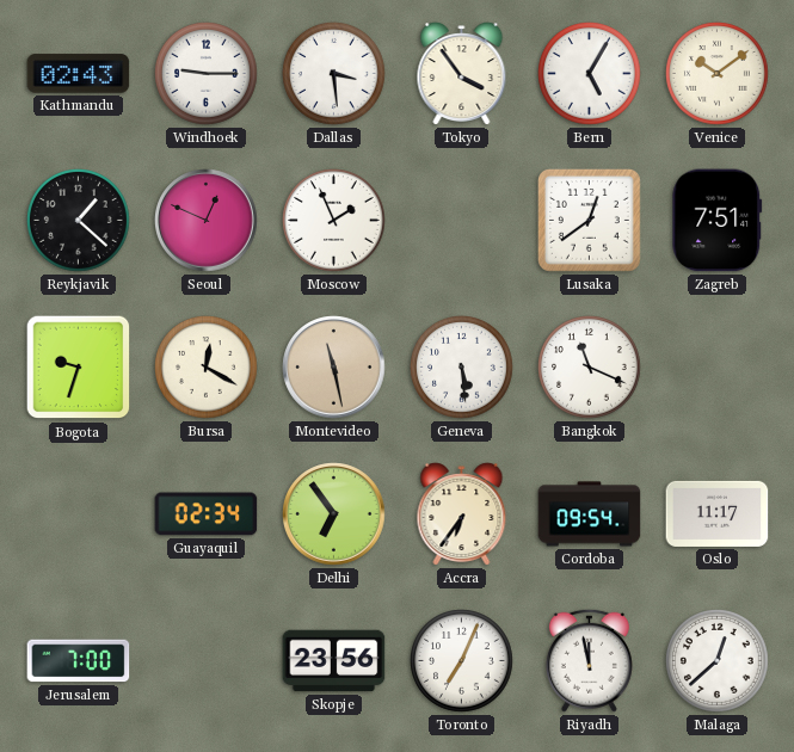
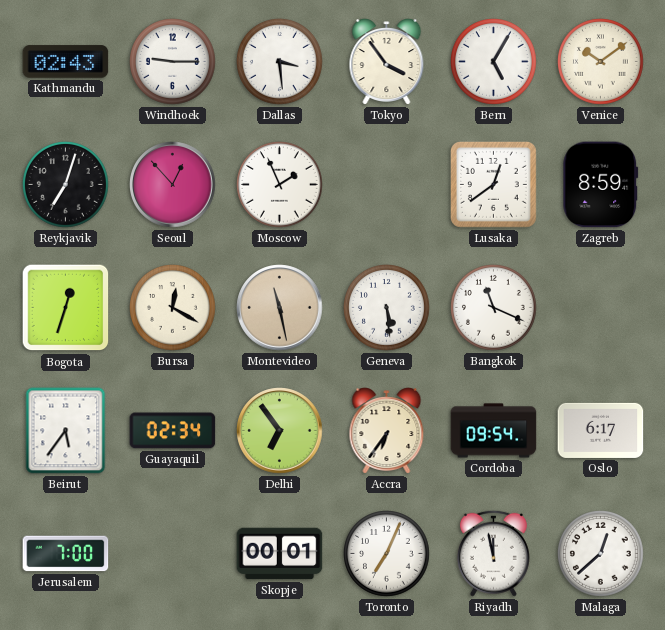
Reykjavik: 1:22 -> 7:03 (66, 185)
Seoul: 12:49 -> 12:53 (173, 185)
Zagreb: 7:51 -> 8:59 (601, 185)
Bogota: 9:33 -> 12:33 (66, 308)
Beirut: none -> 5:36 (66, 431)
Oslo: 11:17 -> 6:17 (601, 430)
Skopje: 23:56 -> 00:01 (280, 554)
